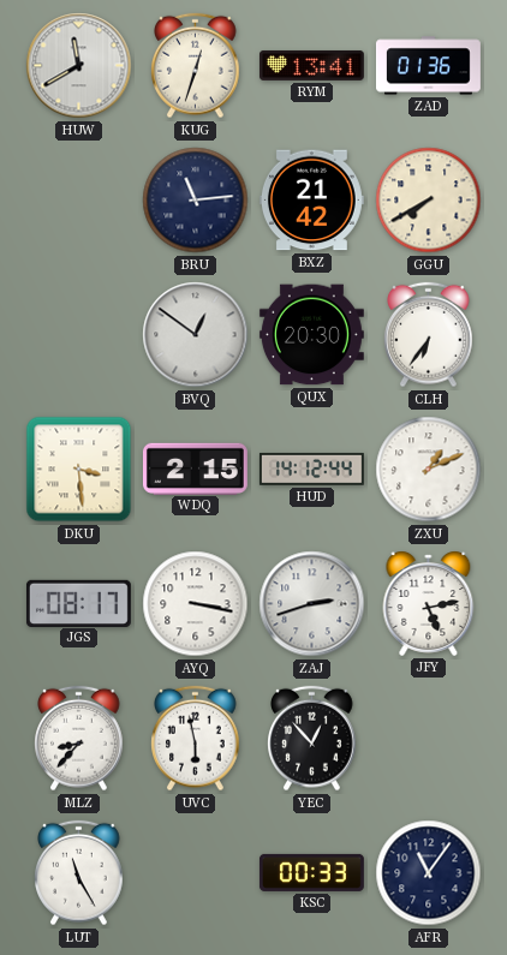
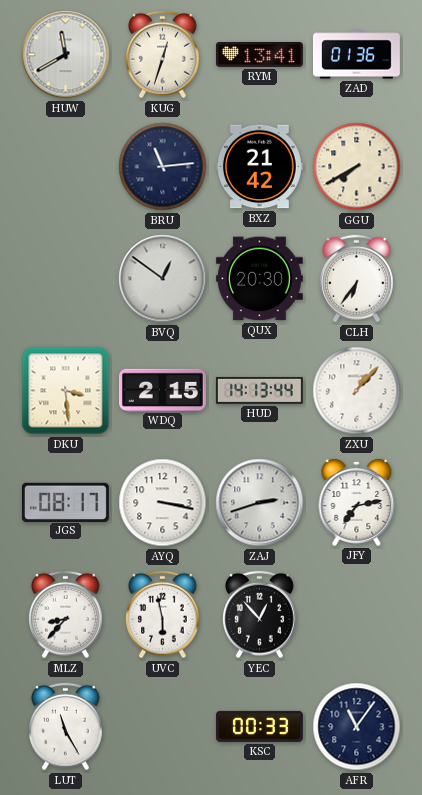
HUD: 14:12 -> 14:13 (259, 390)
ZXU: 1:11 -> 1:07 (357, 391)
JFY: 5:13 -> 7:13 (357, 502)
